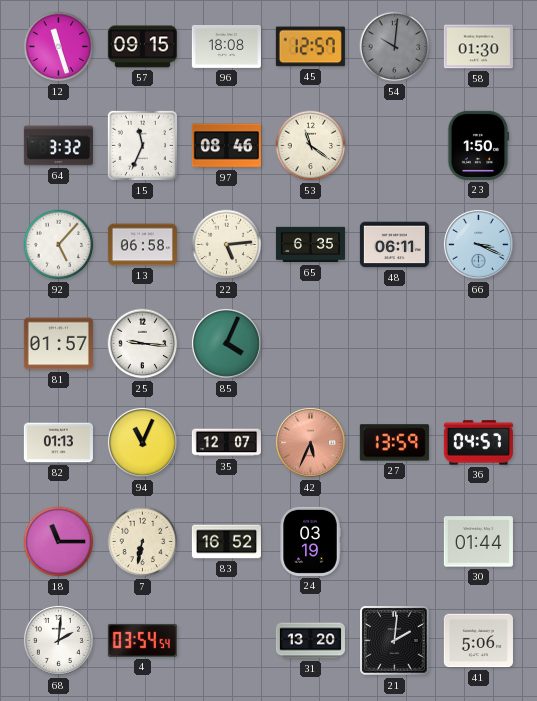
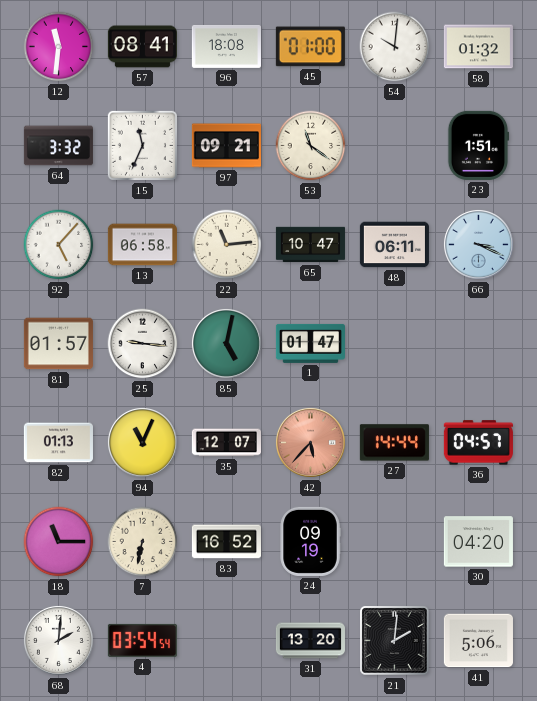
12: 11:27 -> 11:31 (59, 47)
57: 09:15 -> 08:41 (142, 47)
45: 12:57 -> 01:00 (310, 47)
54 dial: grey -> white (395, 47)
58: 01:30 -> 01:32 (478, 47)
97: 08:46 -> 09:21 (226, 146)
23: 1:50 -> 1:51 (478, 145)
22: 5:14 -> 11:14 (227, 245)
65: 6:35 -> 10:47 (310, 245)
85: 4:04 -> 5:02 (226, 343)
1: none -> 01:47 (310, 343)
42: 5:34 -> 5:37 (310, 442)
27: 13:59 -> 14:44 (394, 443)
24: 03:19 -> 09:19 (310, 541)
30: 01:44 -> 04:20 (478, 542)
